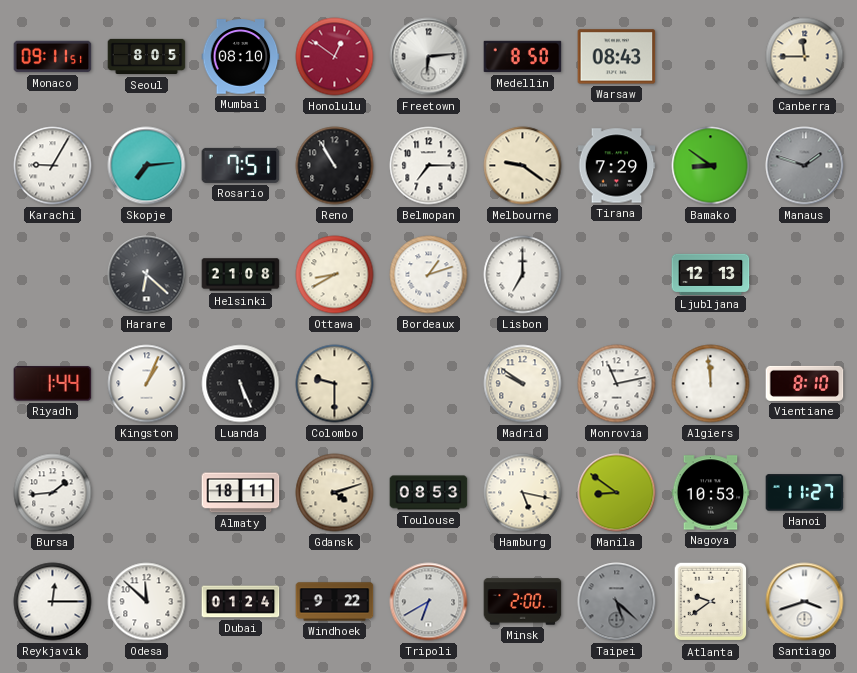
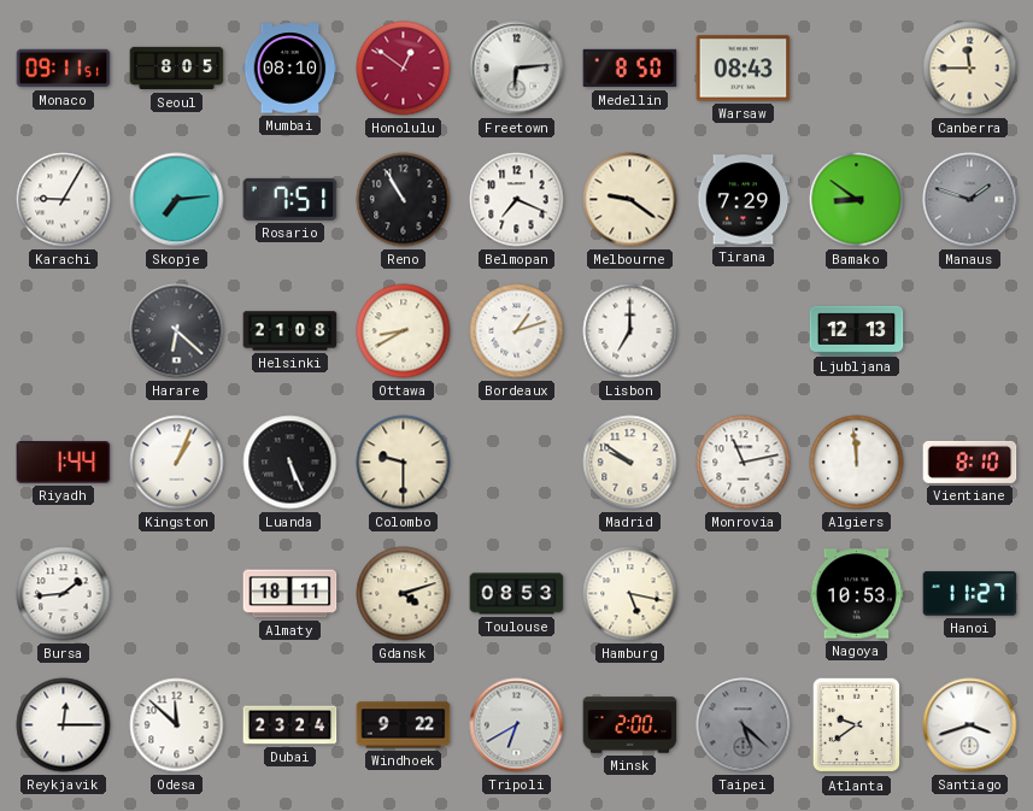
Belmopan: 7:15 -> 7:19 (517, 200)
Manila: 8:51 -> none (617, 493)
Dubai: 01:24 -> 23:24 (290, 725)
